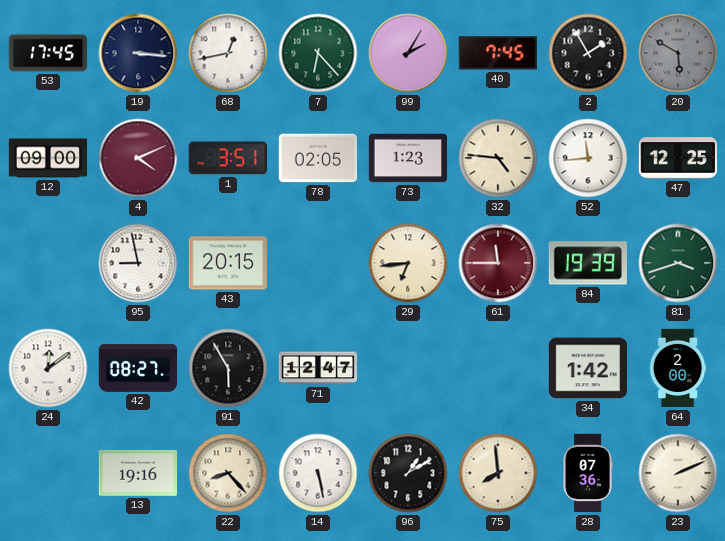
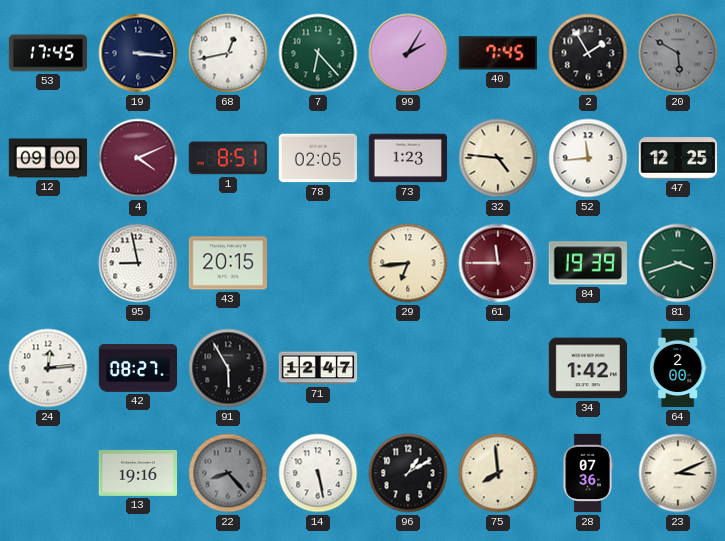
1: 3:51 -> 8:51 (228, 158)
24: 12:09 -> 12:14 (48, 368)
22 dial: cream -> grey (228, 473)
23: 2:11 -> 3:11 (678, 473)
